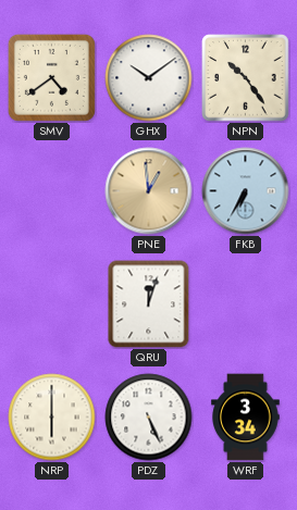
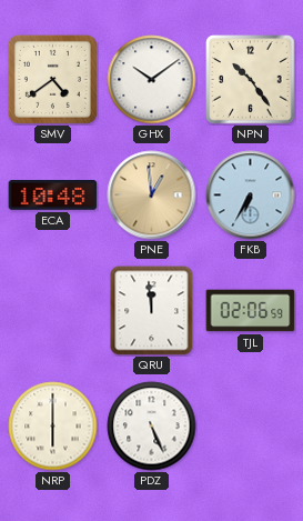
ECA: none -> 10:48 (53, 196)
QRU: 12:03 -> 11:59 (152, 311)
TJL: none -> 02:06 (251, 311)
WRF: 3:34 -> none (246, 418)
